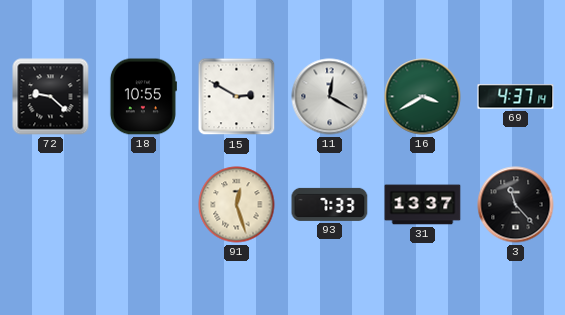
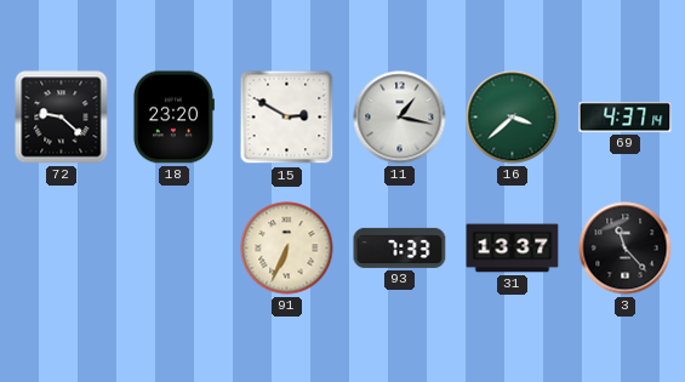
18: 10:55 -> 23:20 (173, 118)
11: 12:20 -> 1:17 (400, 118)
16: 3:40 -> 3:38 (513, 118)
91: 12:27 -> 6:34 (287, 249)
